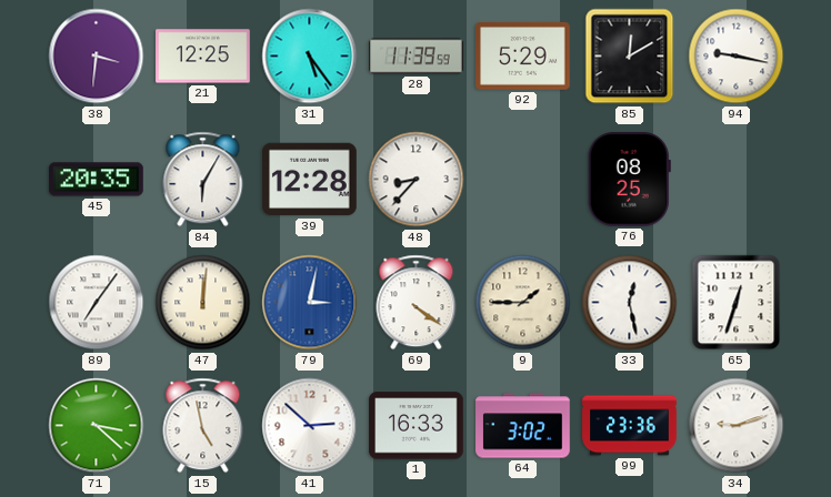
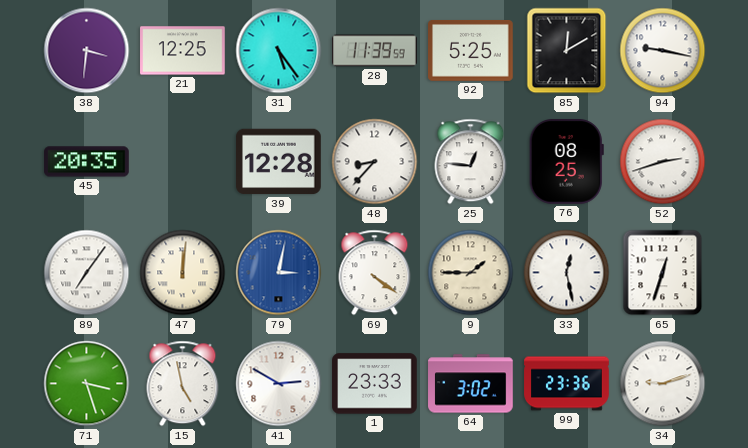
92: 5:29 -> 5:25 (471, 50)
84: 6:05 -> none (203, 180)
25: none -> 12:46 (471, 162)
52: none -> 2:42 (663, 162)
71: 3:22 -> 3:27 (87, 384)
41: 2:52 -> 2:50 (279, 384)
1: 16:33 -> 23:33 (375, 384)
